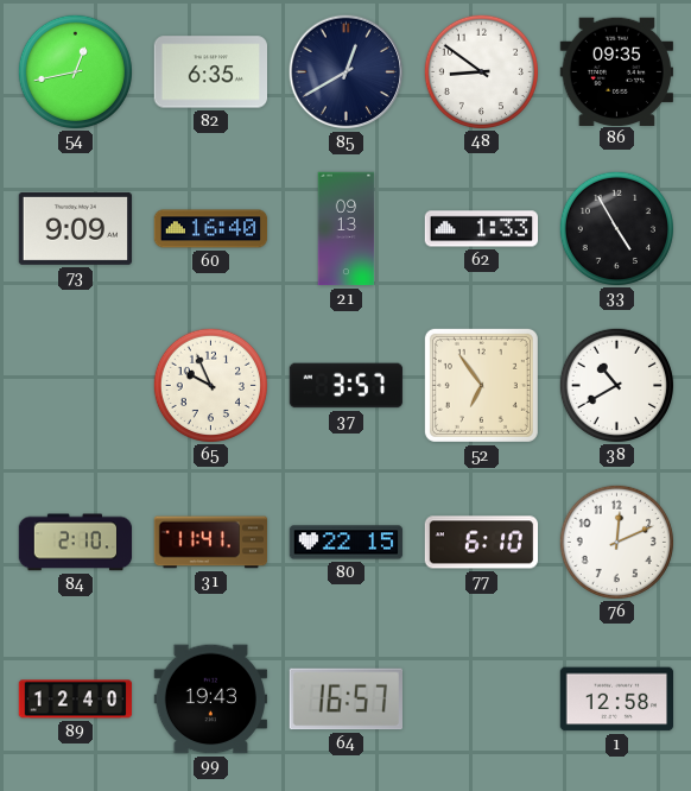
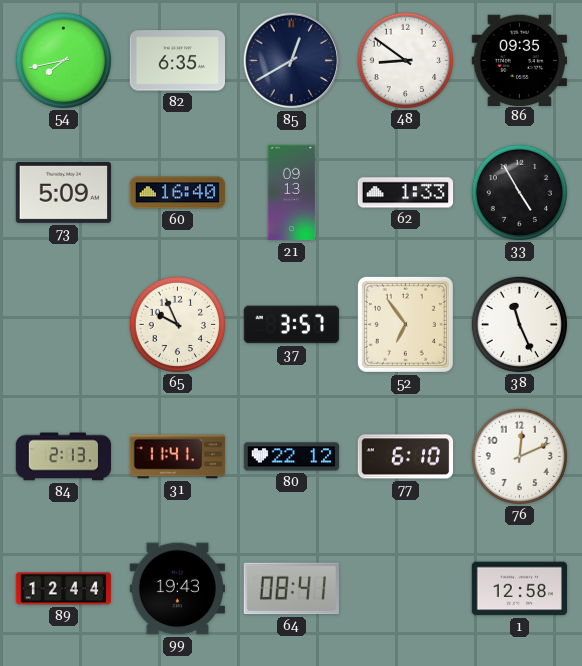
54: 12:43 -> 7:43 (63, 60)
73: 9:09 -> 5:09 (64, 192)
38: 10:40 -> 11:26 (519, 324)
84: 2:10 -> 2:13 (64, 457)
80: 22:15 -> 22:12 (292, 457)
89: 12:40 -> 12:44 (64, 589)
64: 16:57 -> 08:41 (291, 589)
